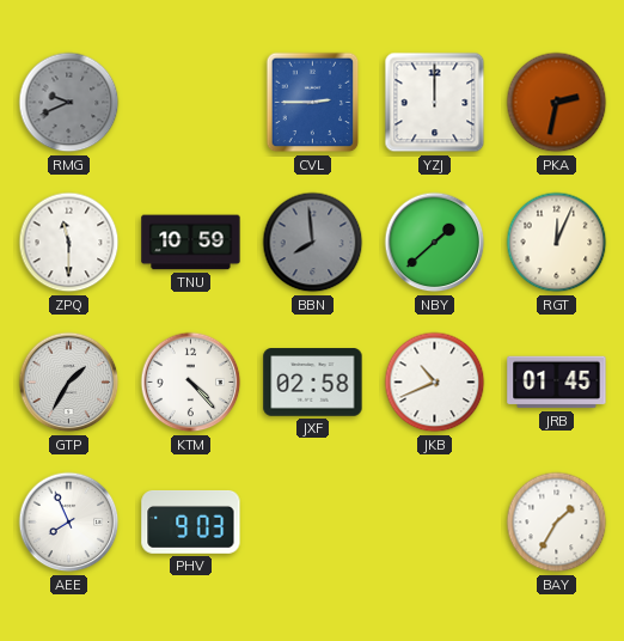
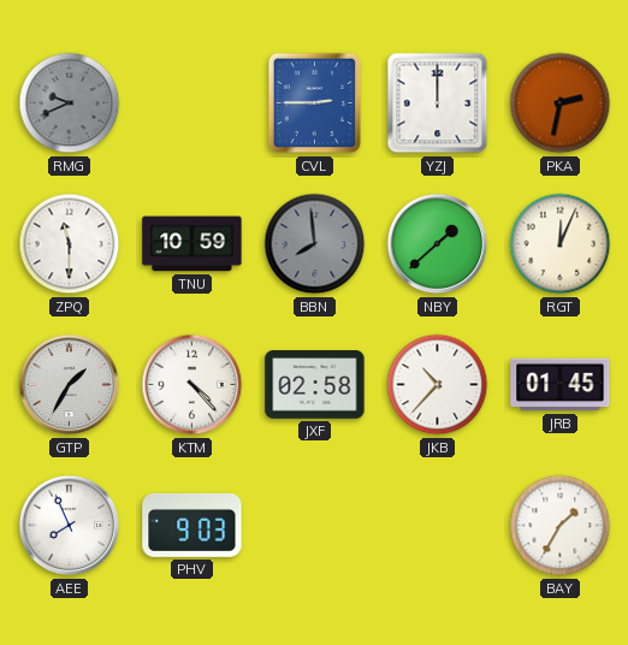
JKB: 10:41 -> 10:37 (438, 385)
